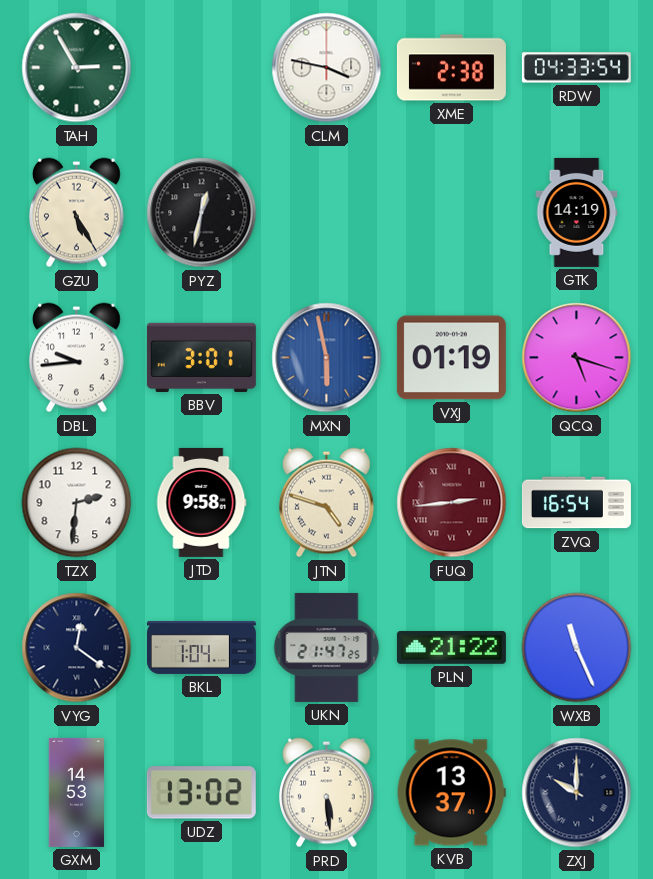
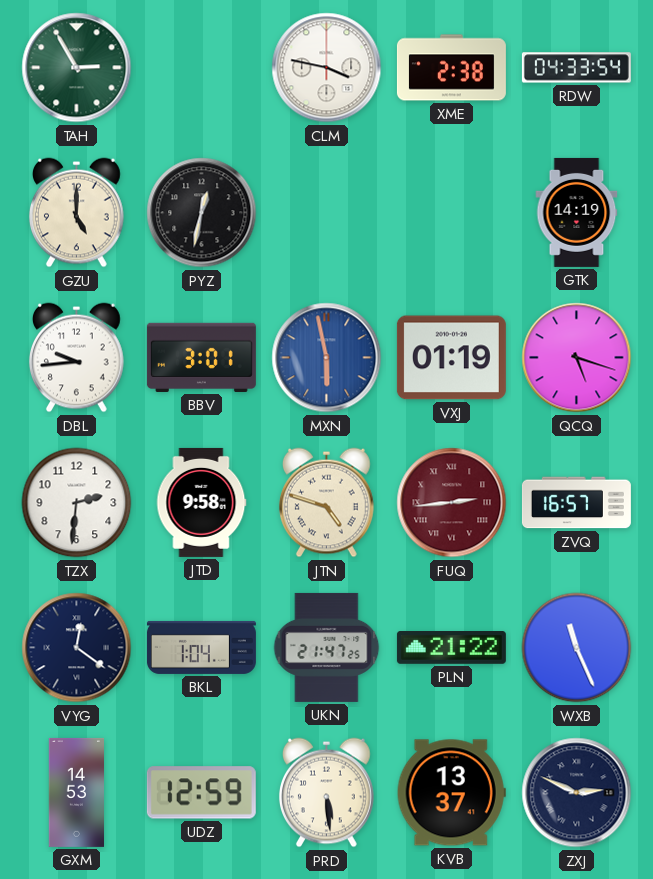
GZU: 5:25 -> 5:00 (77, 213)
ZVQ: 16:54 -> 16:57 (576, 503)
UDZ: 13:02 -> 12:59 (201, 793)
ZXJ: 10:00 -> 2:49 (577, 793)
